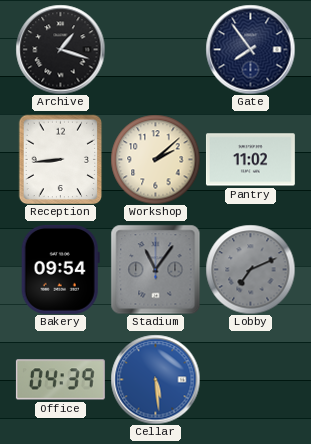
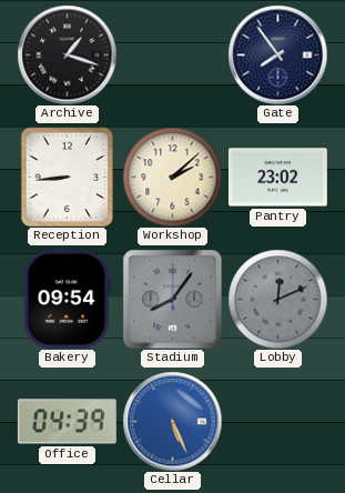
Pantry: 11:02 -> 23:02 (277, 178)
Stadium: 11:06 -> 8:06 (172, 299)
Lobby: 7:11 -> 12:11 (277, 299)
Cellar: 5:29 -> 5:26 (172, 421)
